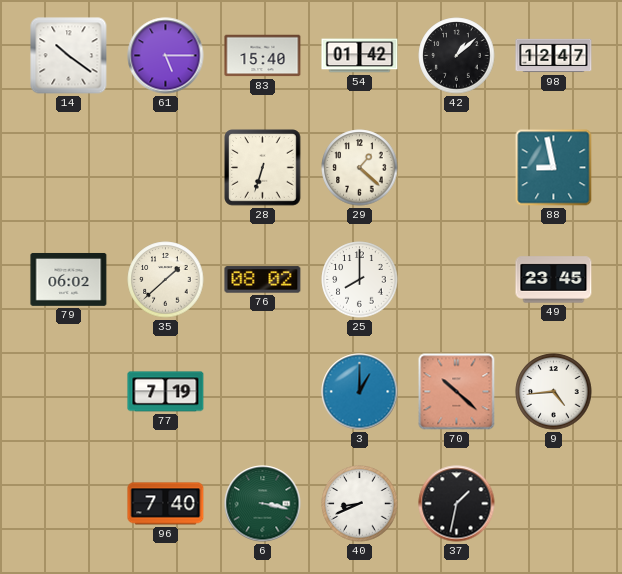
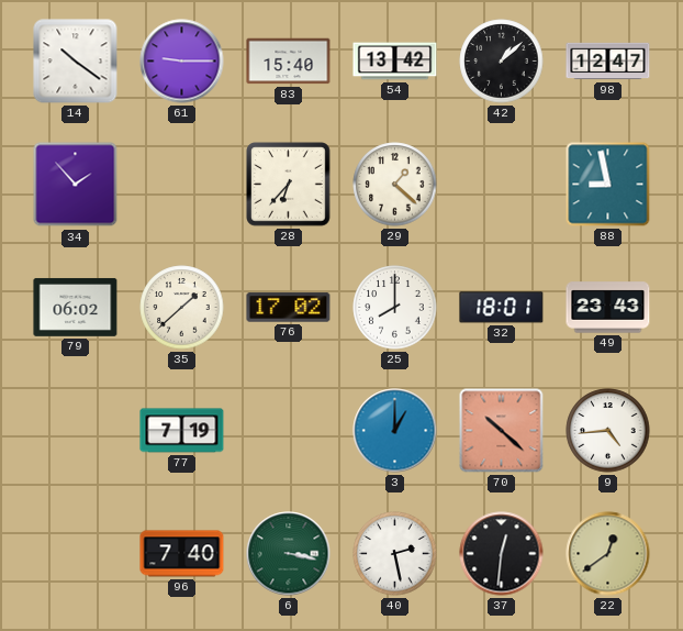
61: 5:15 -> 9:15 (182, 62)
54: 01:42 -> 13:42 (395, 62)
34: none -> 1:53 (76, 185)
28: 6:33 -> 6:37 (289, 185)
76: 08:02 -> 17:02 (289, 308)
32: none -> 18:01 (502, 308)
49: 23:45 -> 23:43 (608, 308)
40: 8:41 -> 2:28 (395, 554)
37: 1:32 -> 12:31 (502, 554)
22: none -> 12:39 (608, 554)
